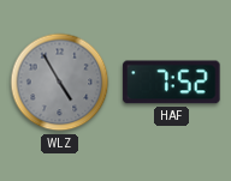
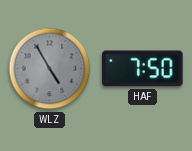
HAF: 7:52 -> 7:50 (143, 69)
